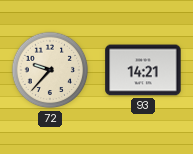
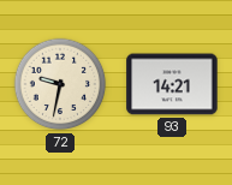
72: 9:37 -> 9:32 (60, 84)
